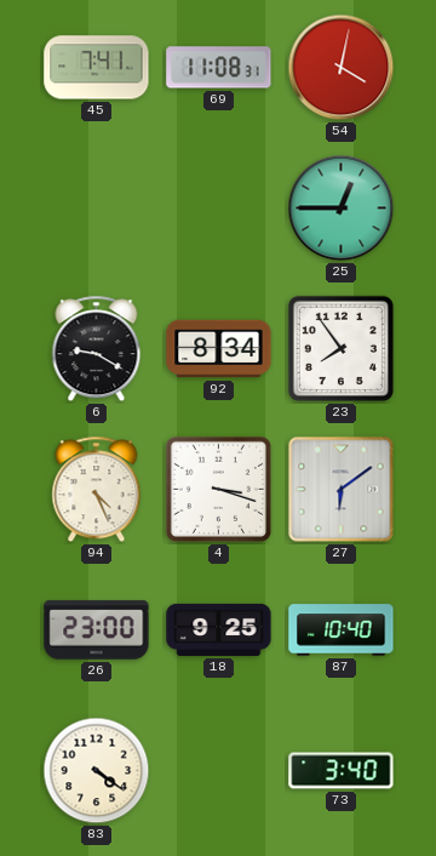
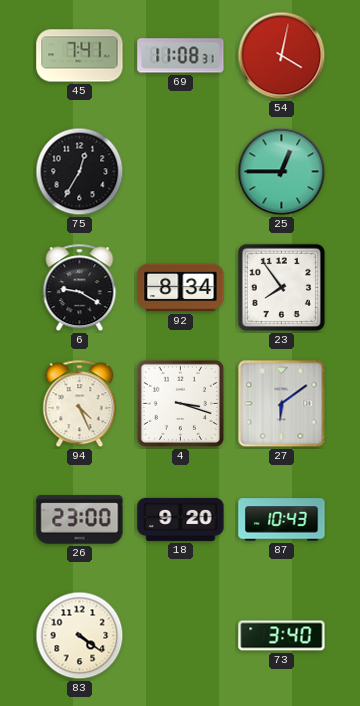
75: none -> 12:35 (80, 172)
18: 9:25 -> 9:20 (181, 519)
87: 10:40 -> 10:43 (282, 520)
